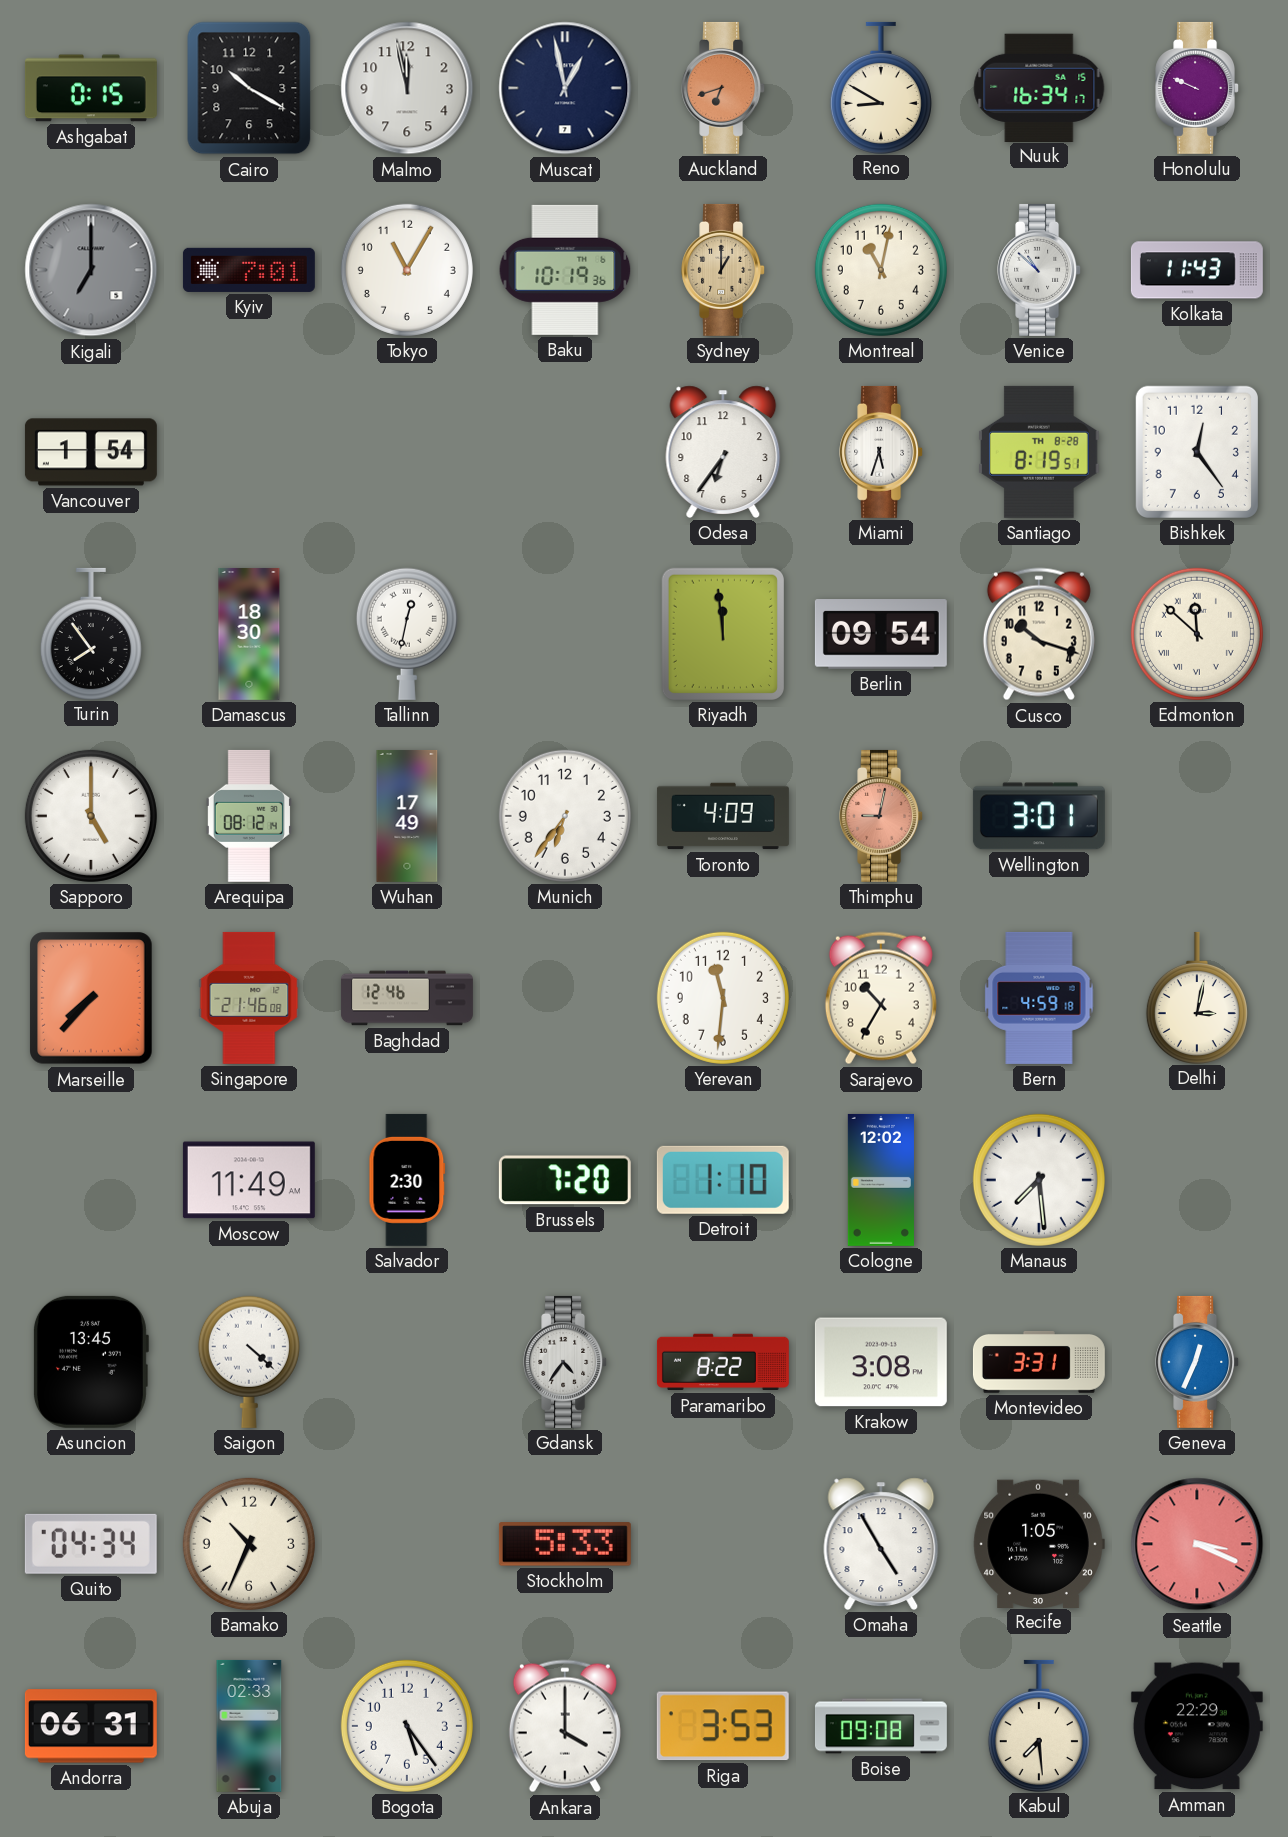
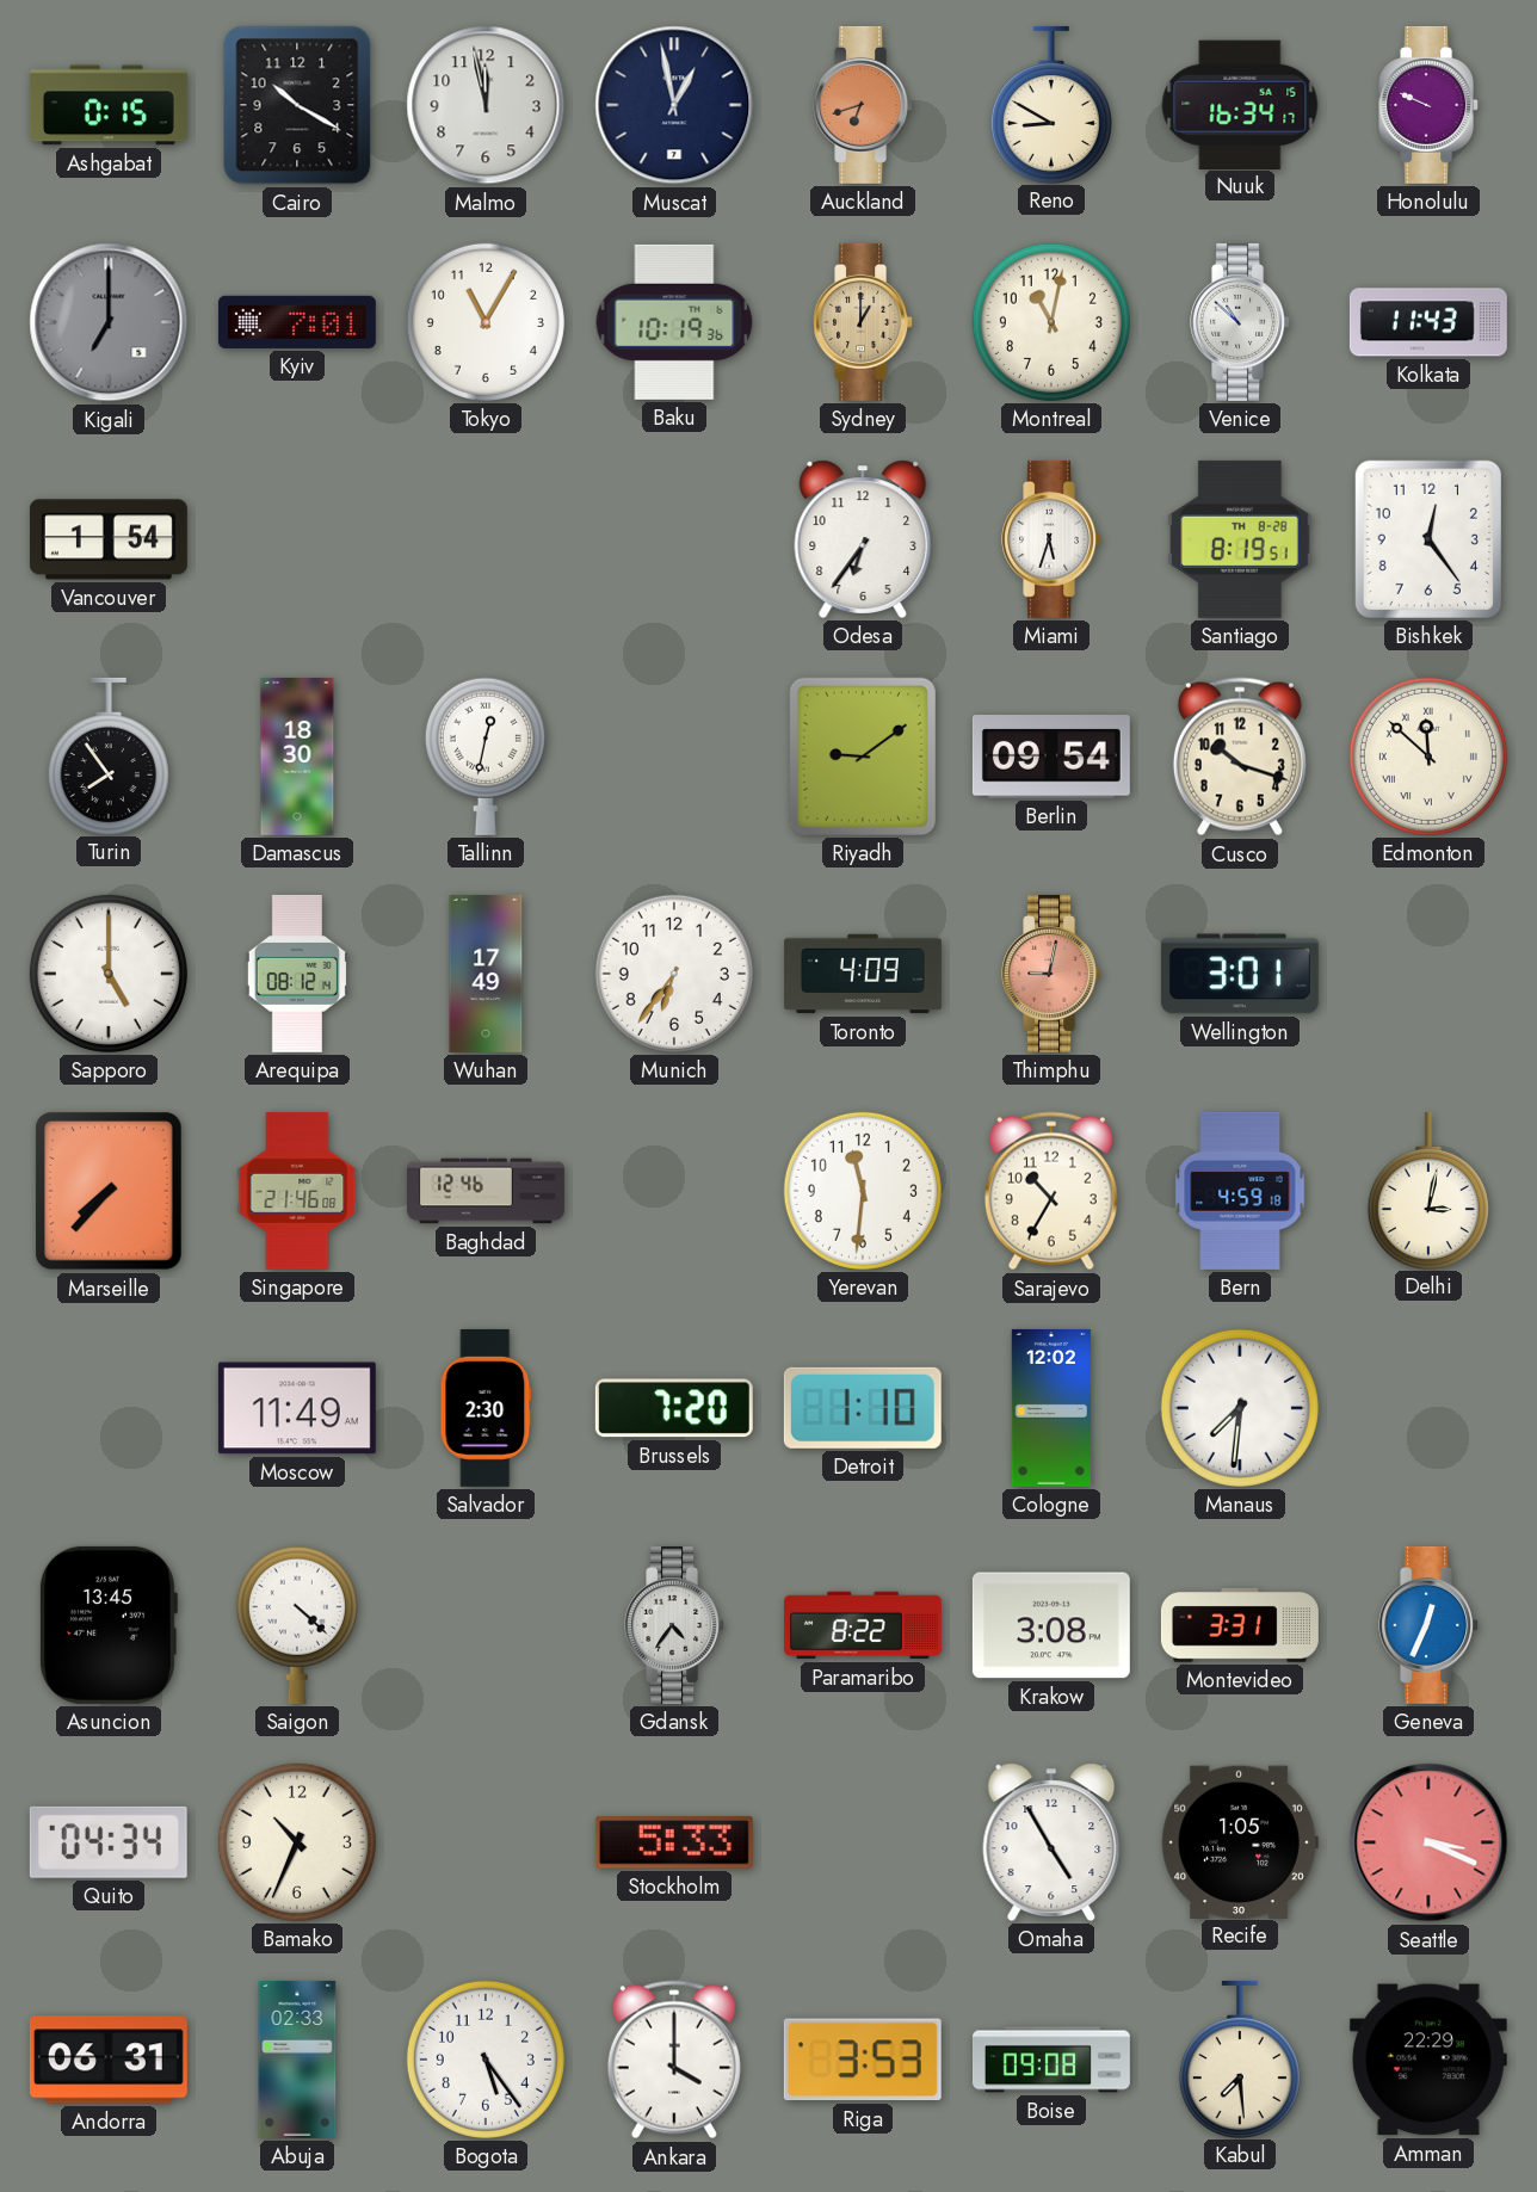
Riyadh: 11:59 -> 9:09 (863, 757)
Manaus: 7:29 -> 7:31 (1240, 1408)
